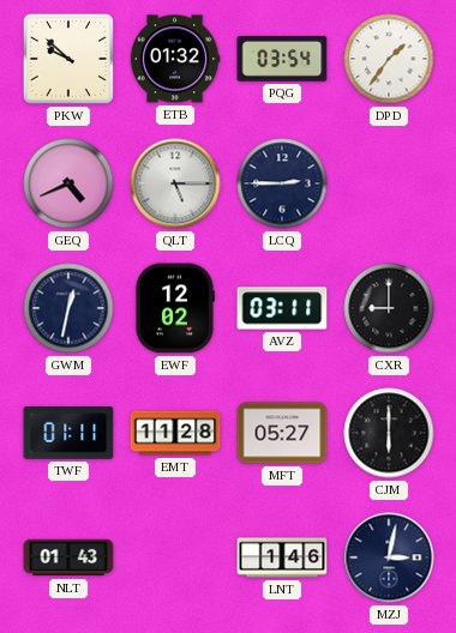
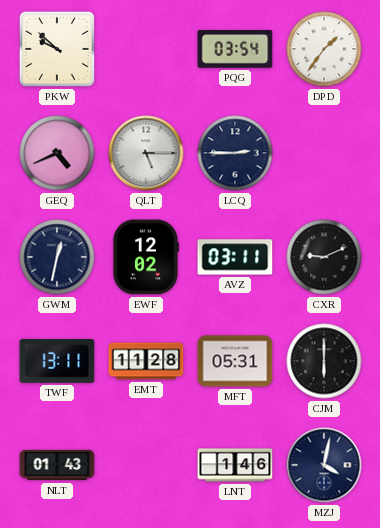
ETB: 01:32 -> none (175, 59)
CXR: 9:00 -> 9:11 (324, 257)
TWF: 01:11 -> 13:11 (57, 362)
MFT: 05:27 -> 05:31 (235, 361)
MZJ: 3:02 -> 4:02 (324, 465)
